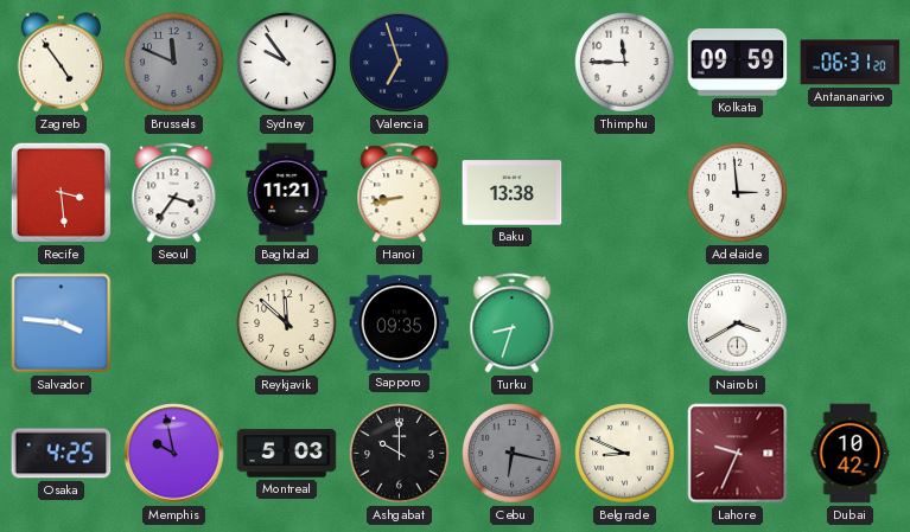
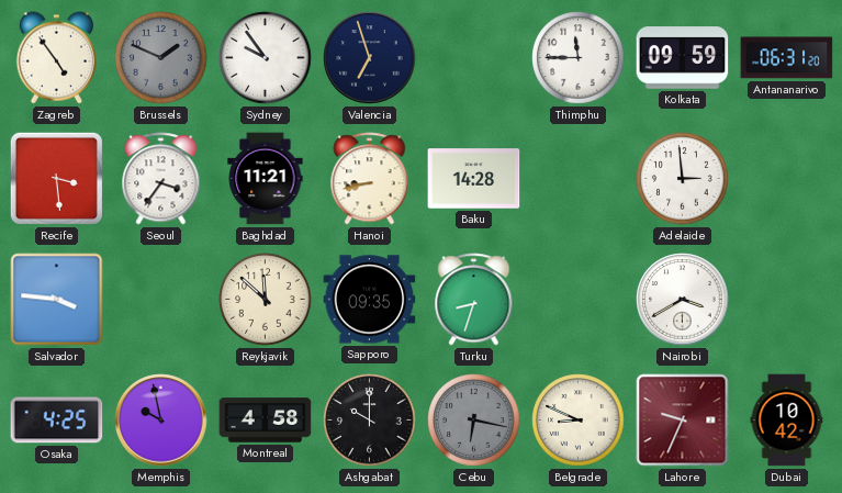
Brussels: 11:49 -> 1:49 (161, 58)
Baku: 13:38 -> 14:28 (474, 179)
Montreal: 5:03 -> 4:58 (266, 421)
